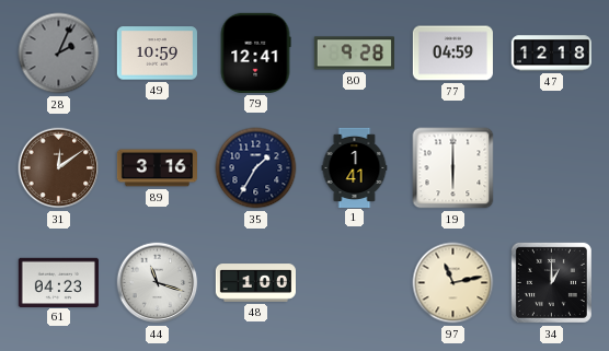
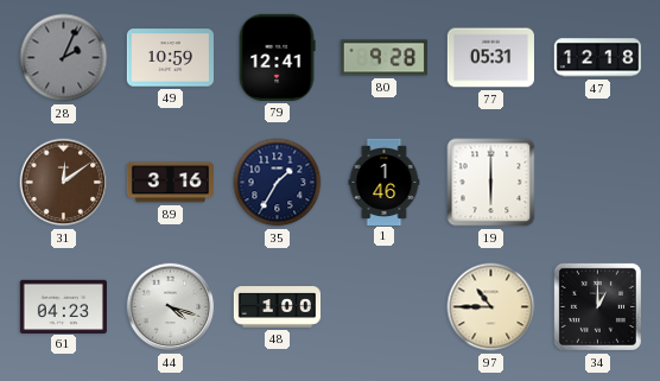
77: 04:59 -> 05:31 (490, 58)
1: 1:41 -> 1:46 (385, 182)
44: 11:18 -> 4:18 (171, 307)
97: 11:13 -> 10:45 (491, 307)
